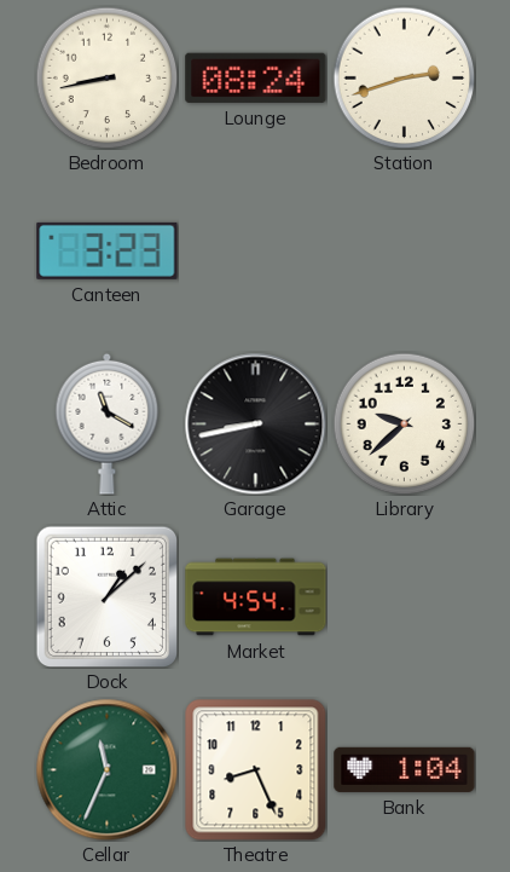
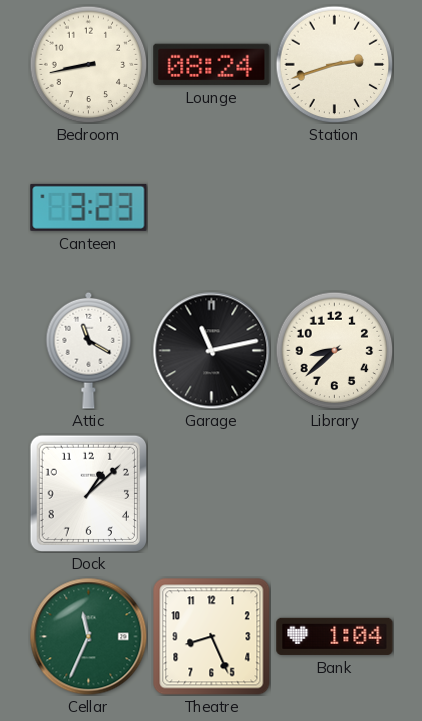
Garage: 8:43 -> 11:13 (211, 350)
Library: 9:38 -> 8:38 (334, 350)
Market: 4:54 -> none (256, 597)
